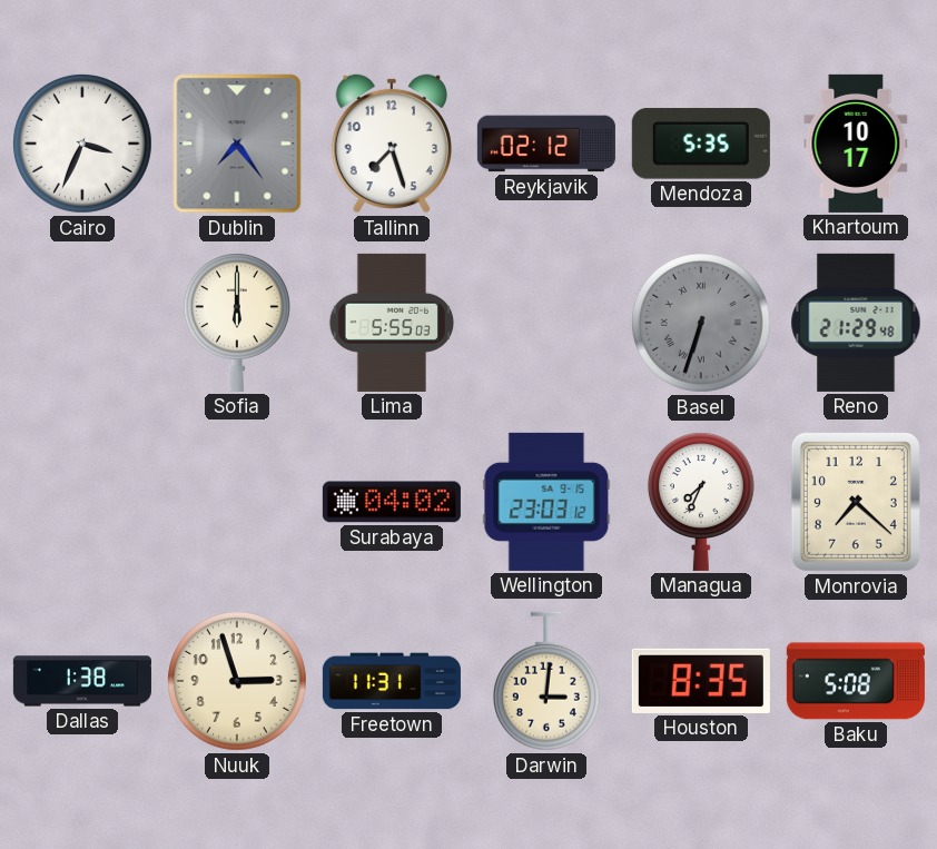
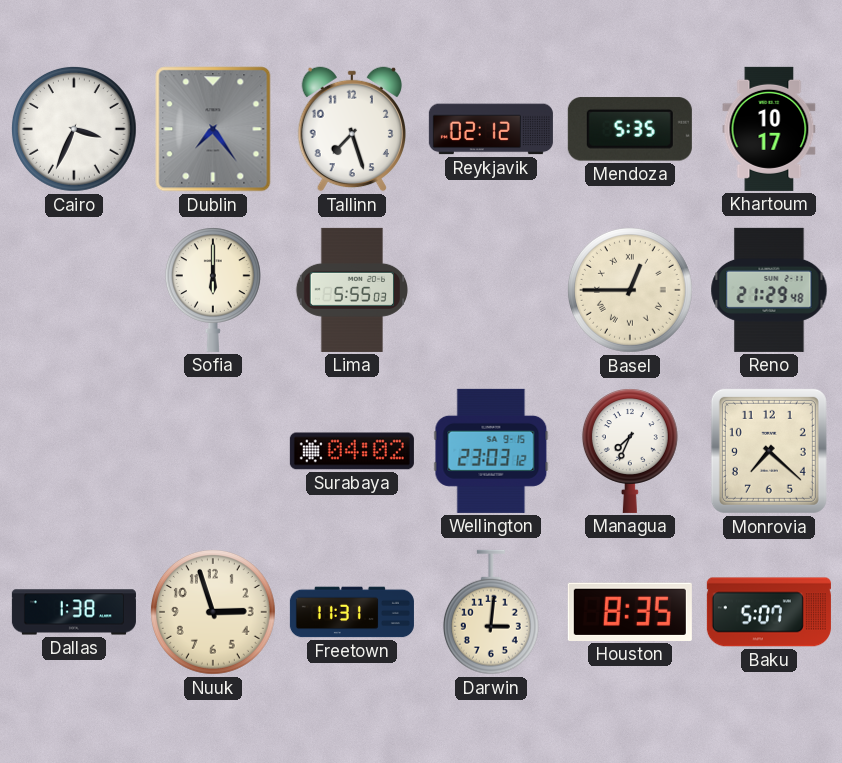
Basel: 6:33 -> 12:45 (630, 290)
Basel dial: grey -> cream (630, 290)
Baku: 5:08 -> 5:07 (769, 612)
